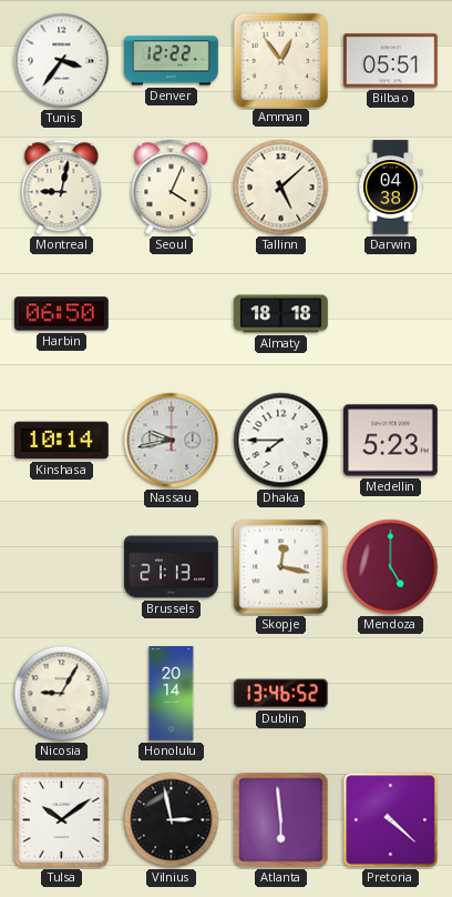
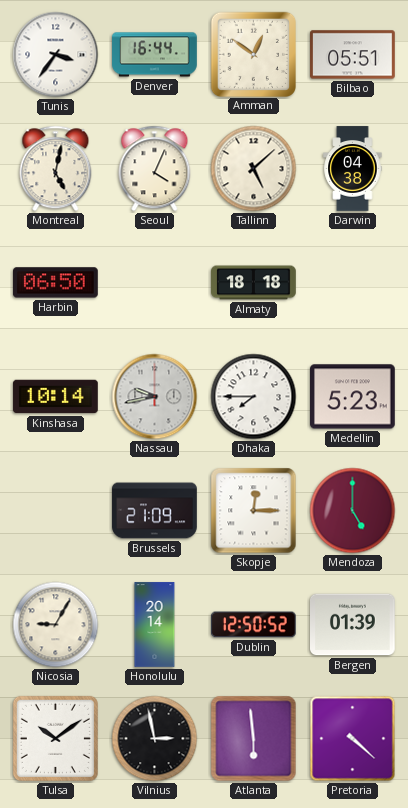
Denver: 12:22 -> 16:44 (155, 55)
Amman: 12:54 -> 12:51 (253, 54)
Montreal: 9:02 -> 5:02 (56, 169)
Brussels: 21:13 -> 21:09 (155, 511)
Skopje: 12:17 -> 12:15 (254, 511)
Dublin: 13:46 -> 12:50 (254, 625)
Bergen: none -> 01:39 (353, 625)
